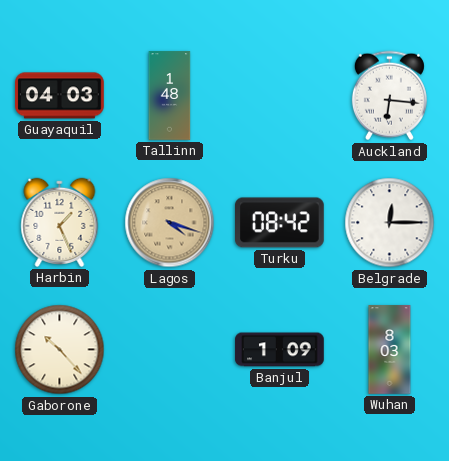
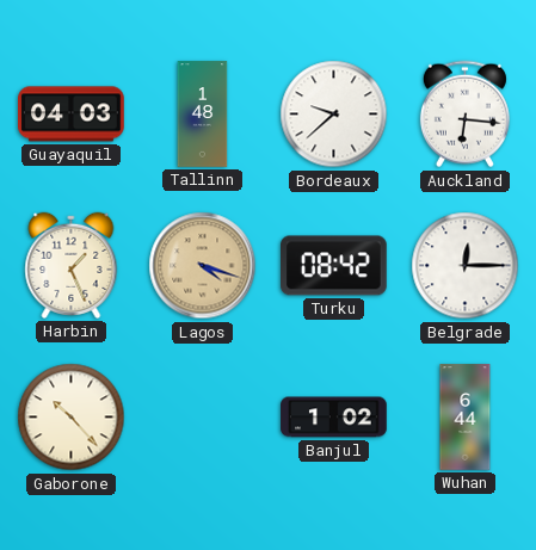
Bordeaux: none -> 9:38 (334, 115)
Banjul: 1:09 -> 1:02 (334, 418)
Wuhan: 8:03 -> 6:44 (466, 418)
